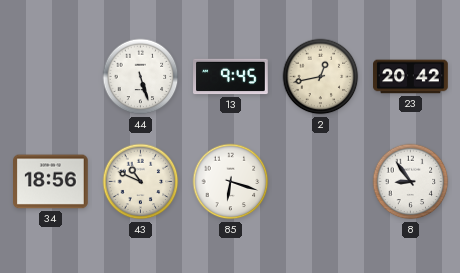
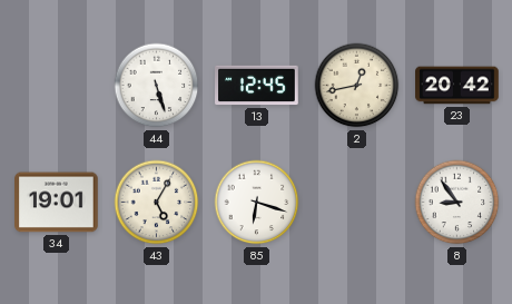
13: 9:45 -> 12:45 (257, 86)
34: 18:56 -> 19:01 (57, 203)
43: 10:49 -> 5:05 (157, 203)
